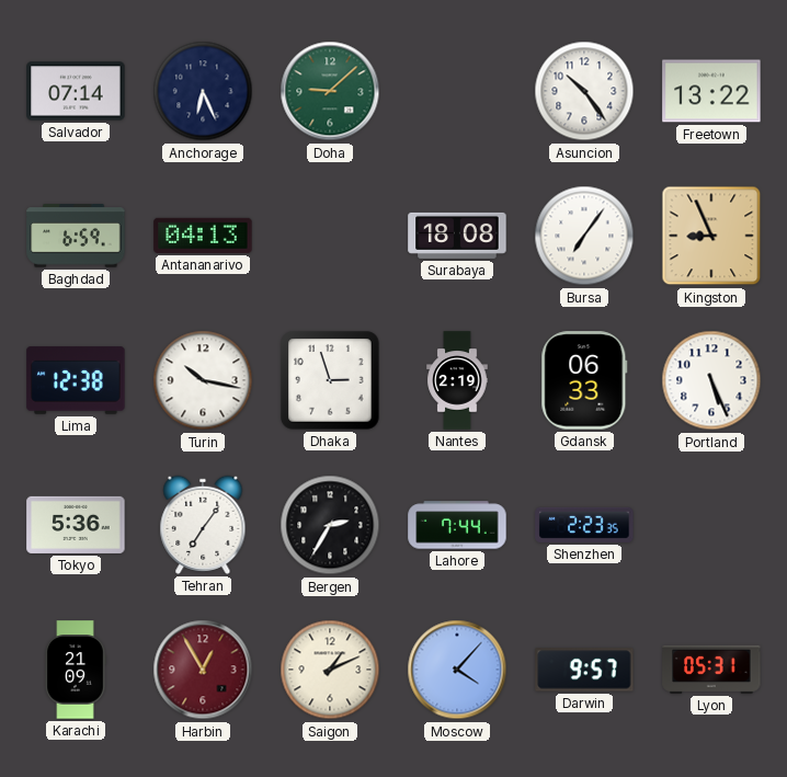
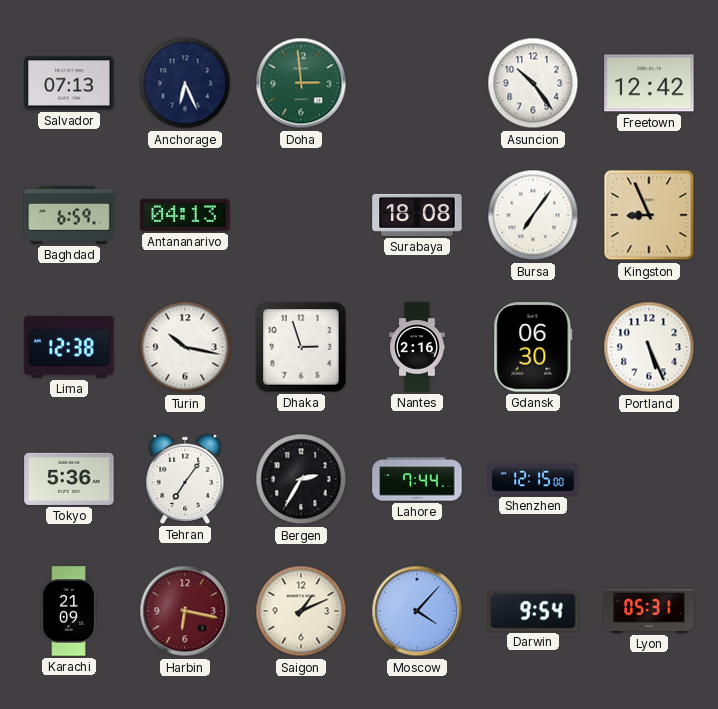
Salvador: 07:14 -> 07:13 (69, 83)
Doha: 9:08 -> 2:59 (301, 83)
Freetown: 13:22 -> 12:42 (649, 83)
Nantes: 2:19 -> 2:16 (417, 347)
Gdansk: 06:33 -> 06:30 (533, 347)
Shenzhen: 2:23 -> 12:15 (533, 479)
Harbin: 12:55 -> 6:17 (185, 611)
Darwin: 9:57 -> 9:54 (533, 611)
